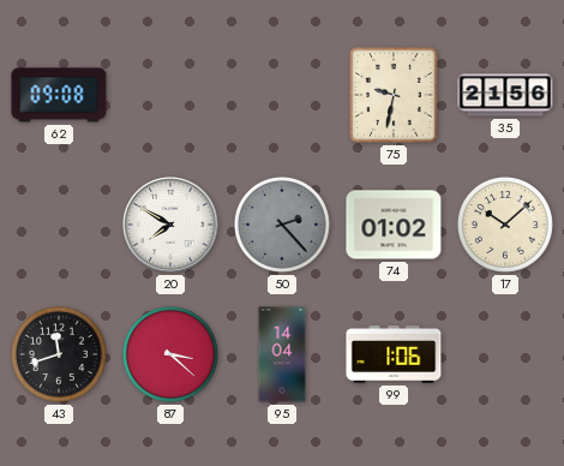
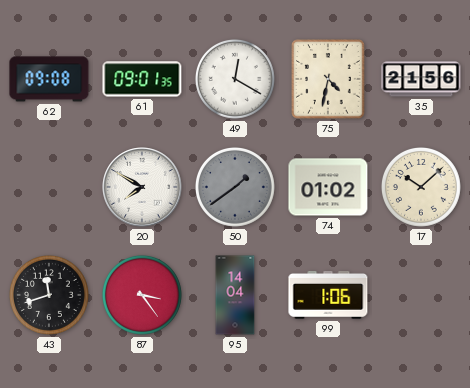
61: none -> 09:01 (142, 79)
49: none -> 12:20 (235, 79)
75: 9:32 -> 4:32 (328, 79)
50: 2:23 -> 1:39 (235, 187)
87: 3:22 -> 3:24 (142, 295)
